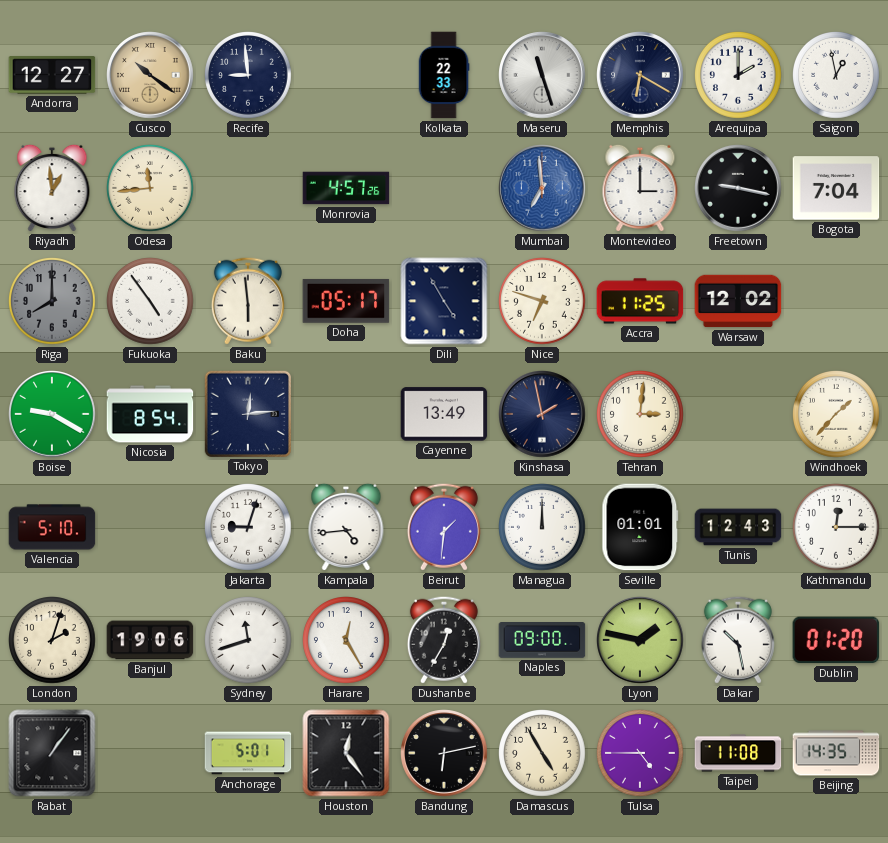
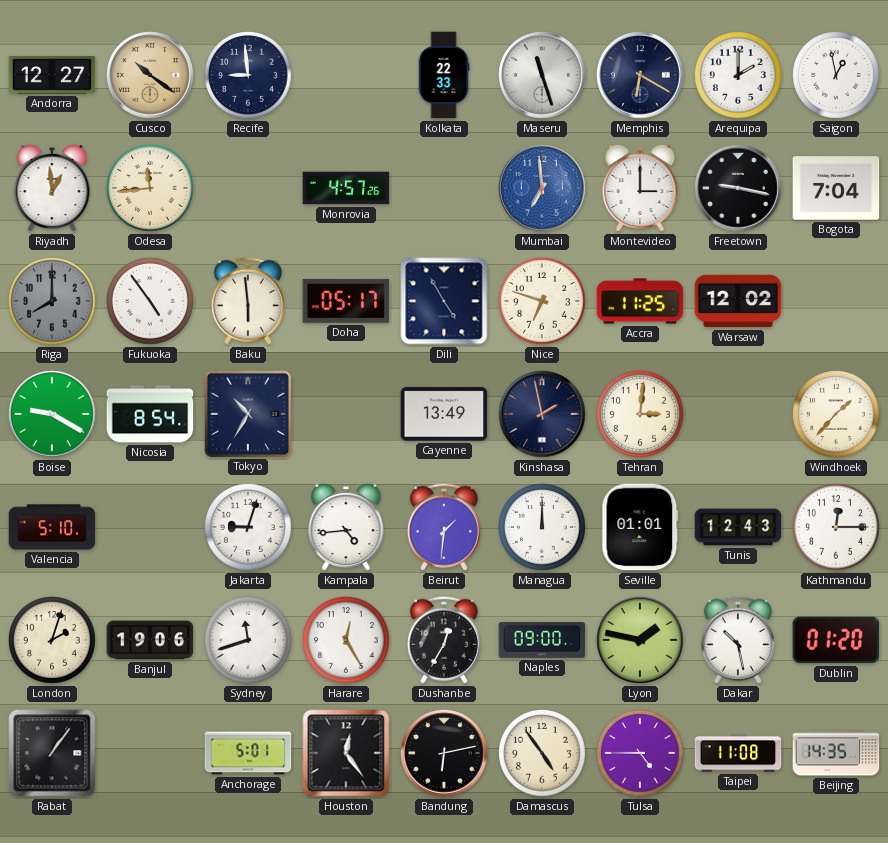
Tokyo: 12:14 -> 10:35 (247, 413)
Damascus: 4:55 -> 4:54 (543, 754)
